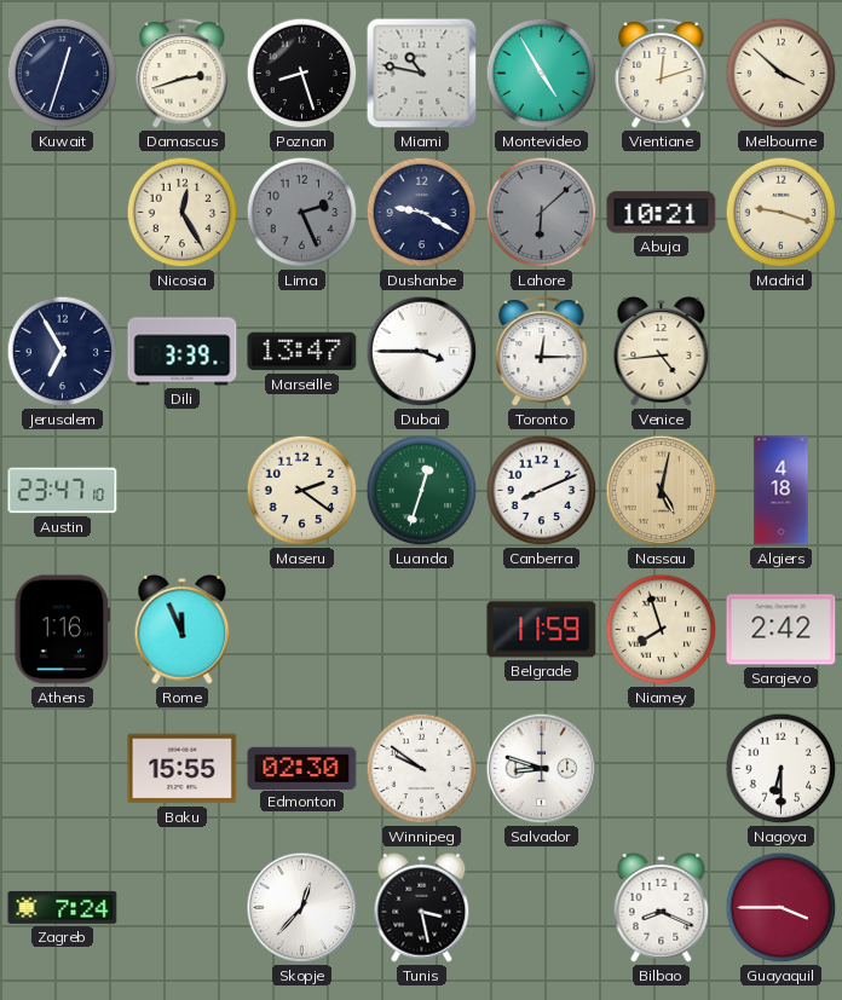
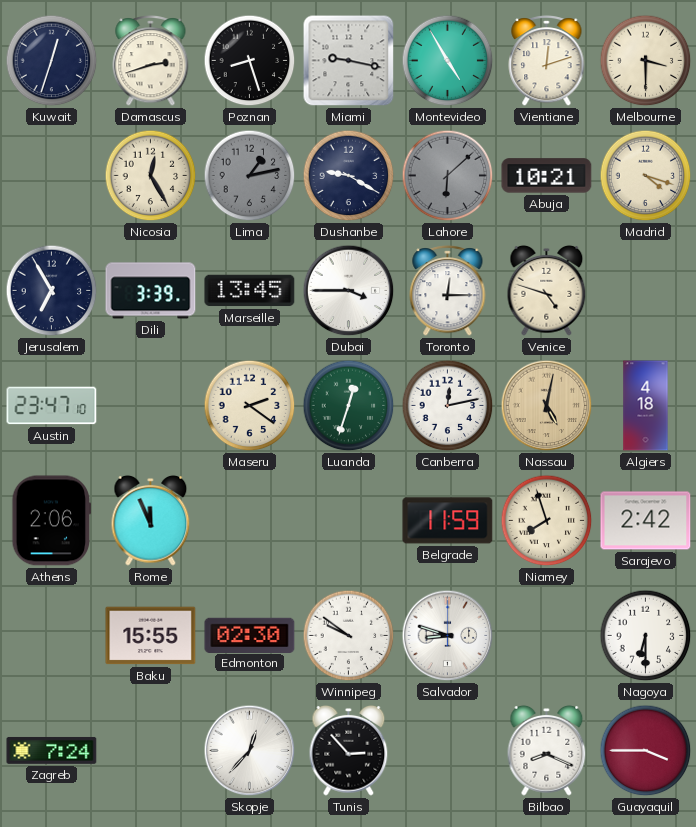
Miami: 10:47 -> 9:17 (349, 61)
Melbourne: 3:52 -> 3:30 (646, 61)
Lima: 2:26 -> 1:13 (250, 176)
Madrid: 9:18 -> 4:18 (646, 176)
Marseille: 13:47 -> 13:45 (250, 291)
Venice: 4:44 -> 4:48 (547, 290)
Canberra: 8:11 -> 12:13 (448, 406)
Athens: 1:16 -> 2:06 (52, 521)
Tunis: 3:28 -> 2:53 (349, 750)
